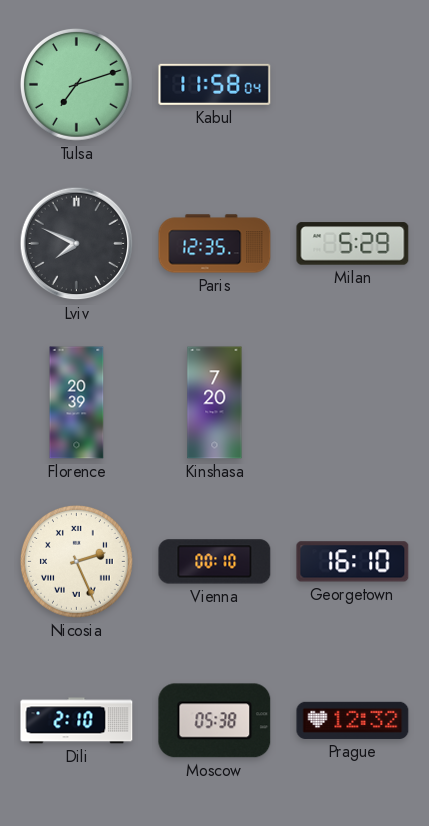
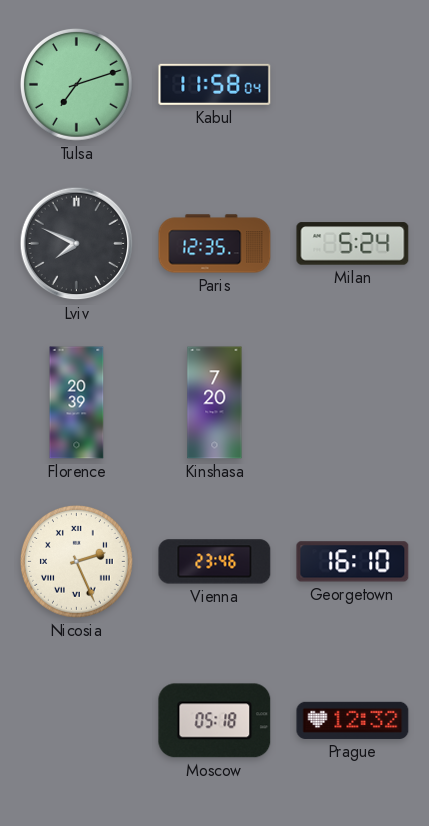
Milan: 5:29 -> 5:24 (353, 244)
Vienna: 00:10 -> 23:46 (215, 562)
Dili: 2:10 -> none (77, 721)
Moscow: 05:38 -> 05:18 (215, 721)
